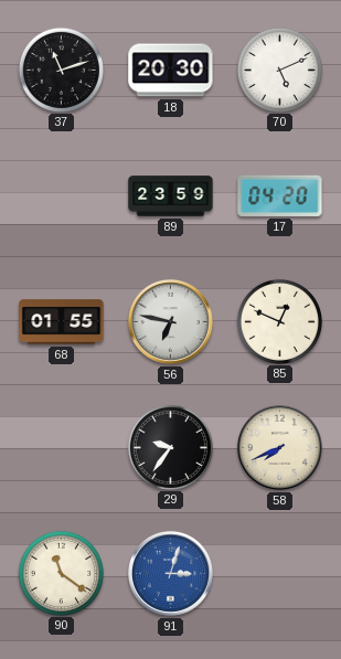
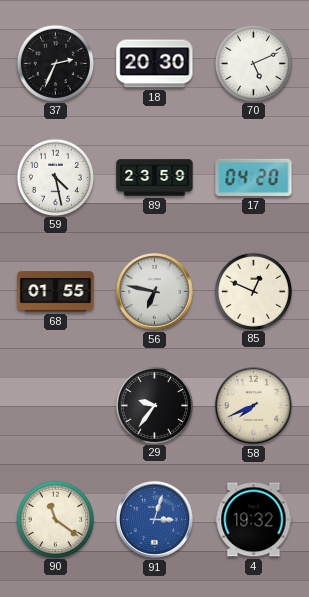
37: 11:12 -> 2:34 (55, 63)
59: none -> 4:28 (55, 177)
4: none -> 19:32 (254, 520)
